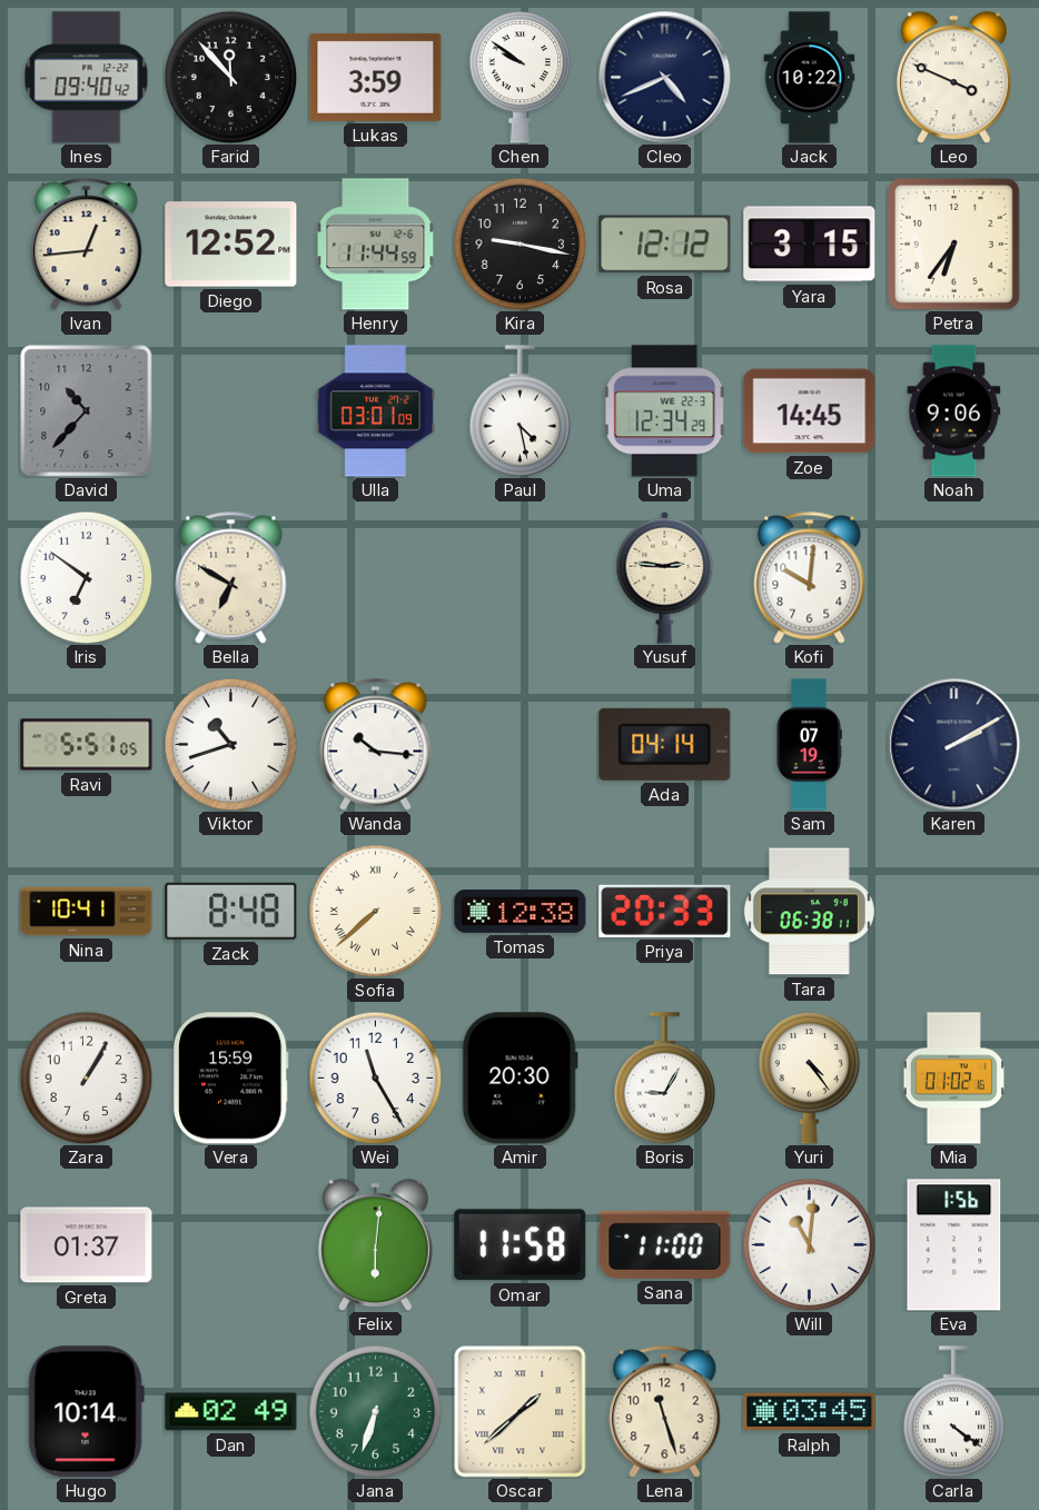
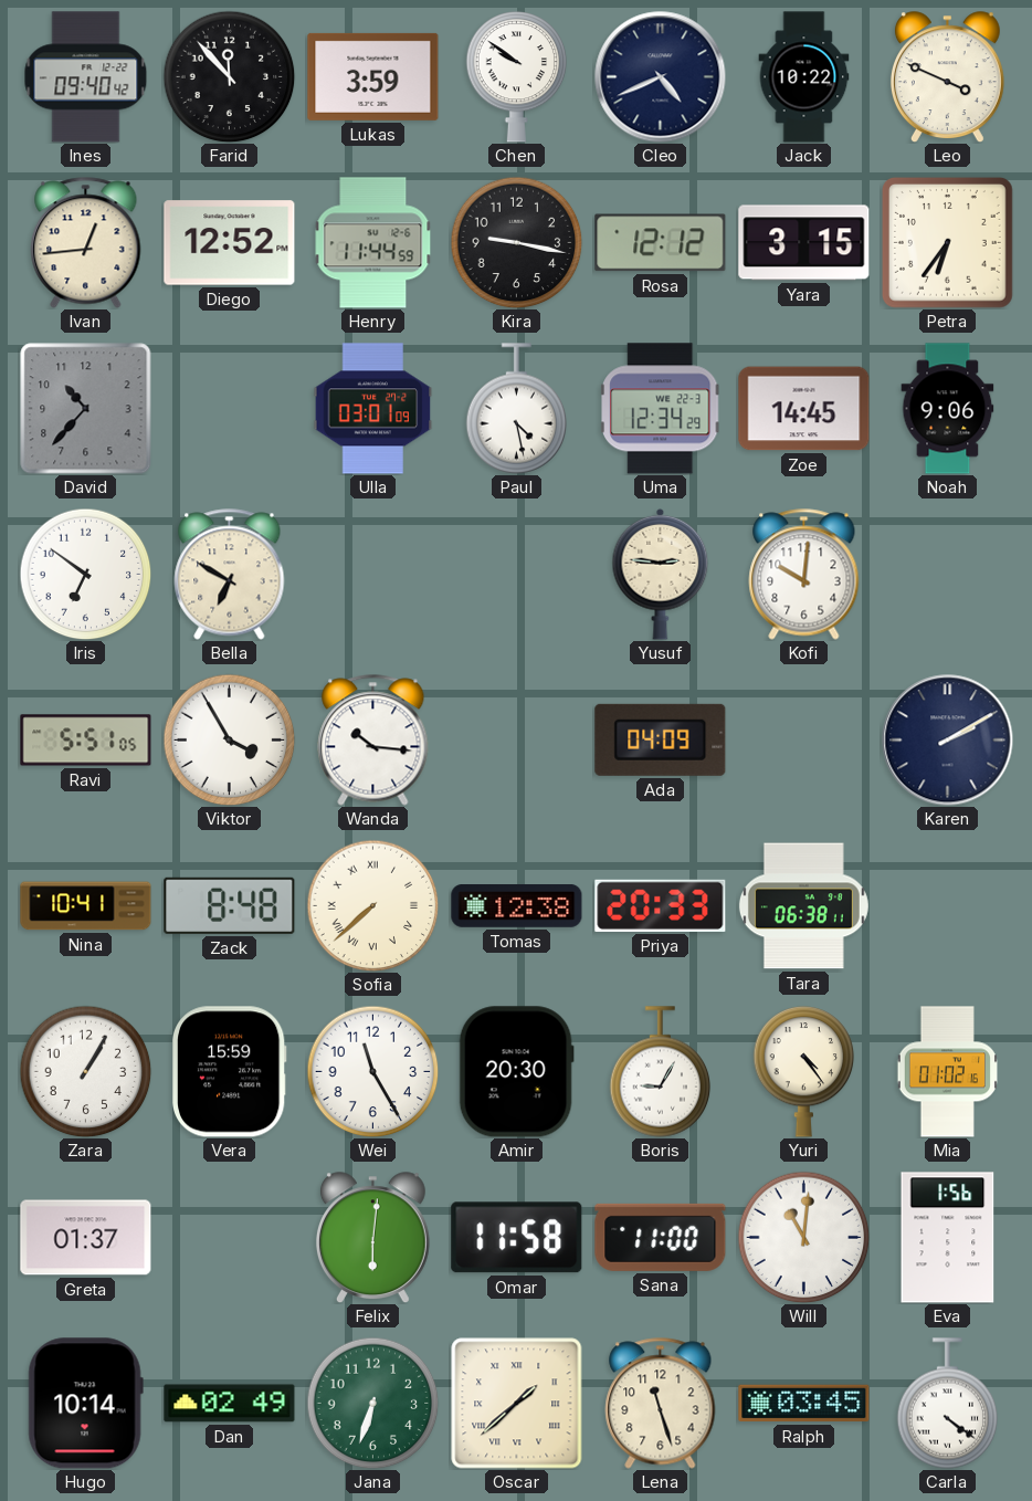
Viktor: 10:42 -> 3:55 (229, 739)
Ada: 04:14 -> 04:09 (661, 739)
Sam: 07:19 -> none (809, 745)
